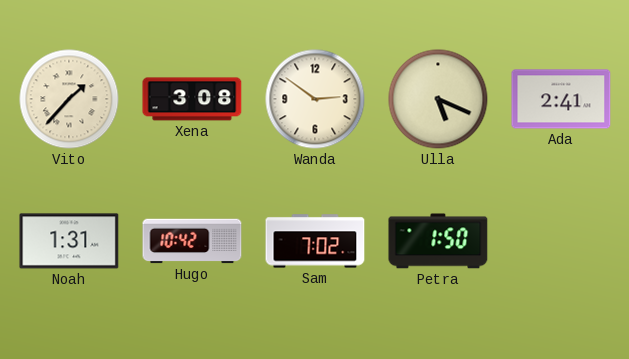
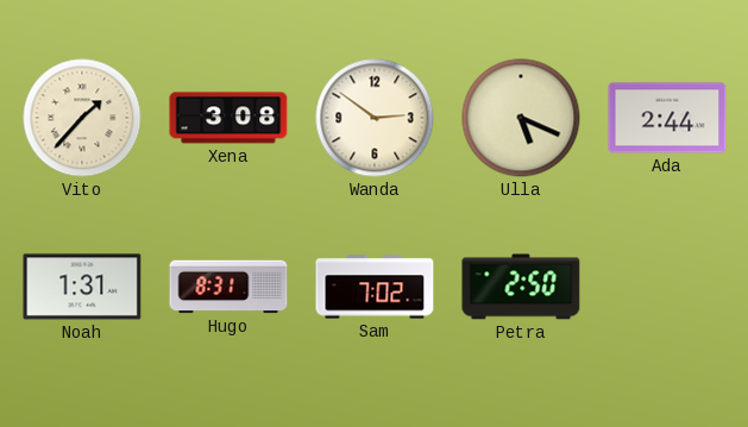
Ada: 2:41 -> 2:44 (667, 118)
Hugo: 10:42 -> 8:31 (228, 287)
Petra: 1:50 -> 2:50 (521, 287)
